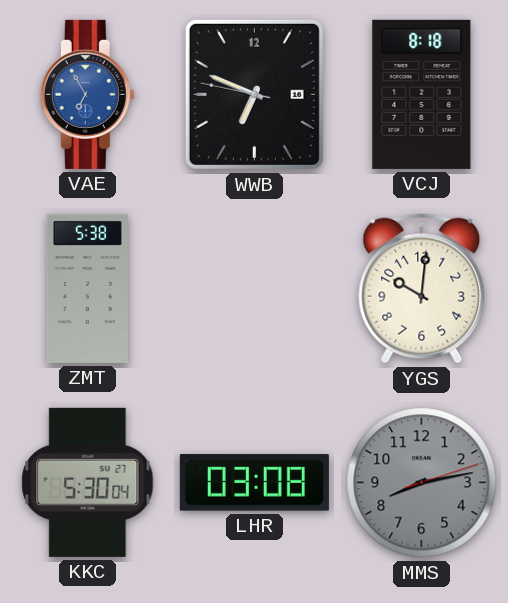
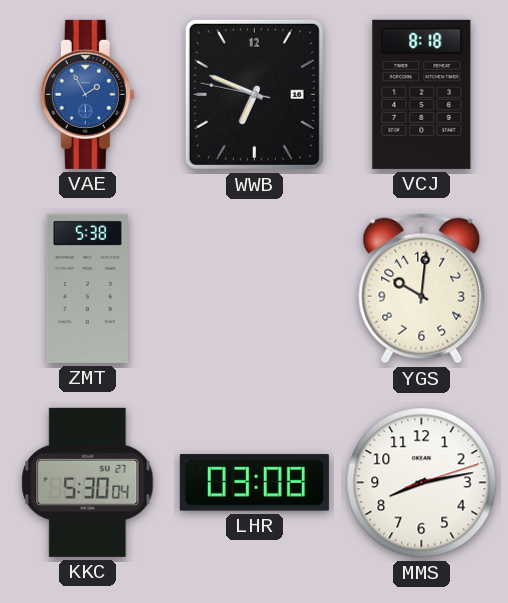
VAE: 6:55 -> 1:55 (87, 94)
MMS dial: grey -> white (422, 483)
